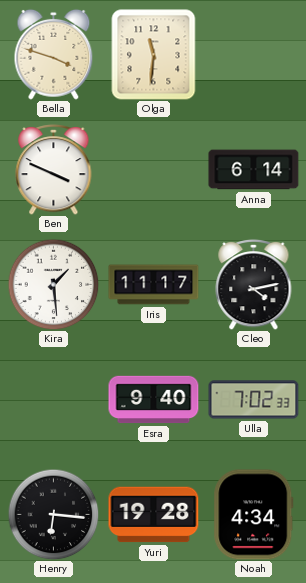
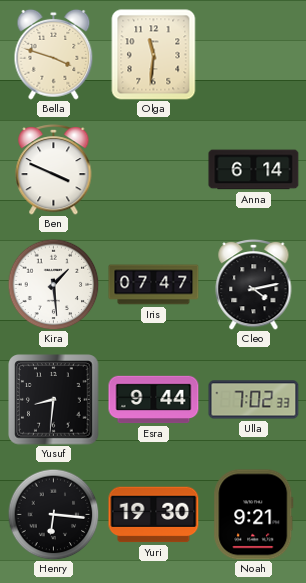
Iris: 11:17 -> 07:47 (154, 285)
Yusuf: none -> 8:31 (54, 400)
Esra: 9:40 -> 9:44 (154, 400)
Yuri: 19:28 -> 19:30 (154, 515)
Noah: 4:34 -> 9:21 (254, 515)
